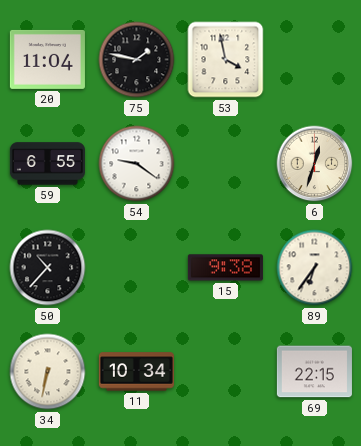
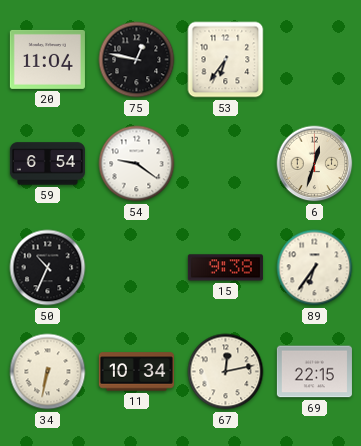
75: 1:47 -> 12:47 (137, 60)
53: 3:58 -> 6:36 (226, 60)
59: 6:55 -> 6:54 (47, 164)
50: 10:37 -> 10:34 (48, 268)
67: none -> 12:13 (226, 372)
